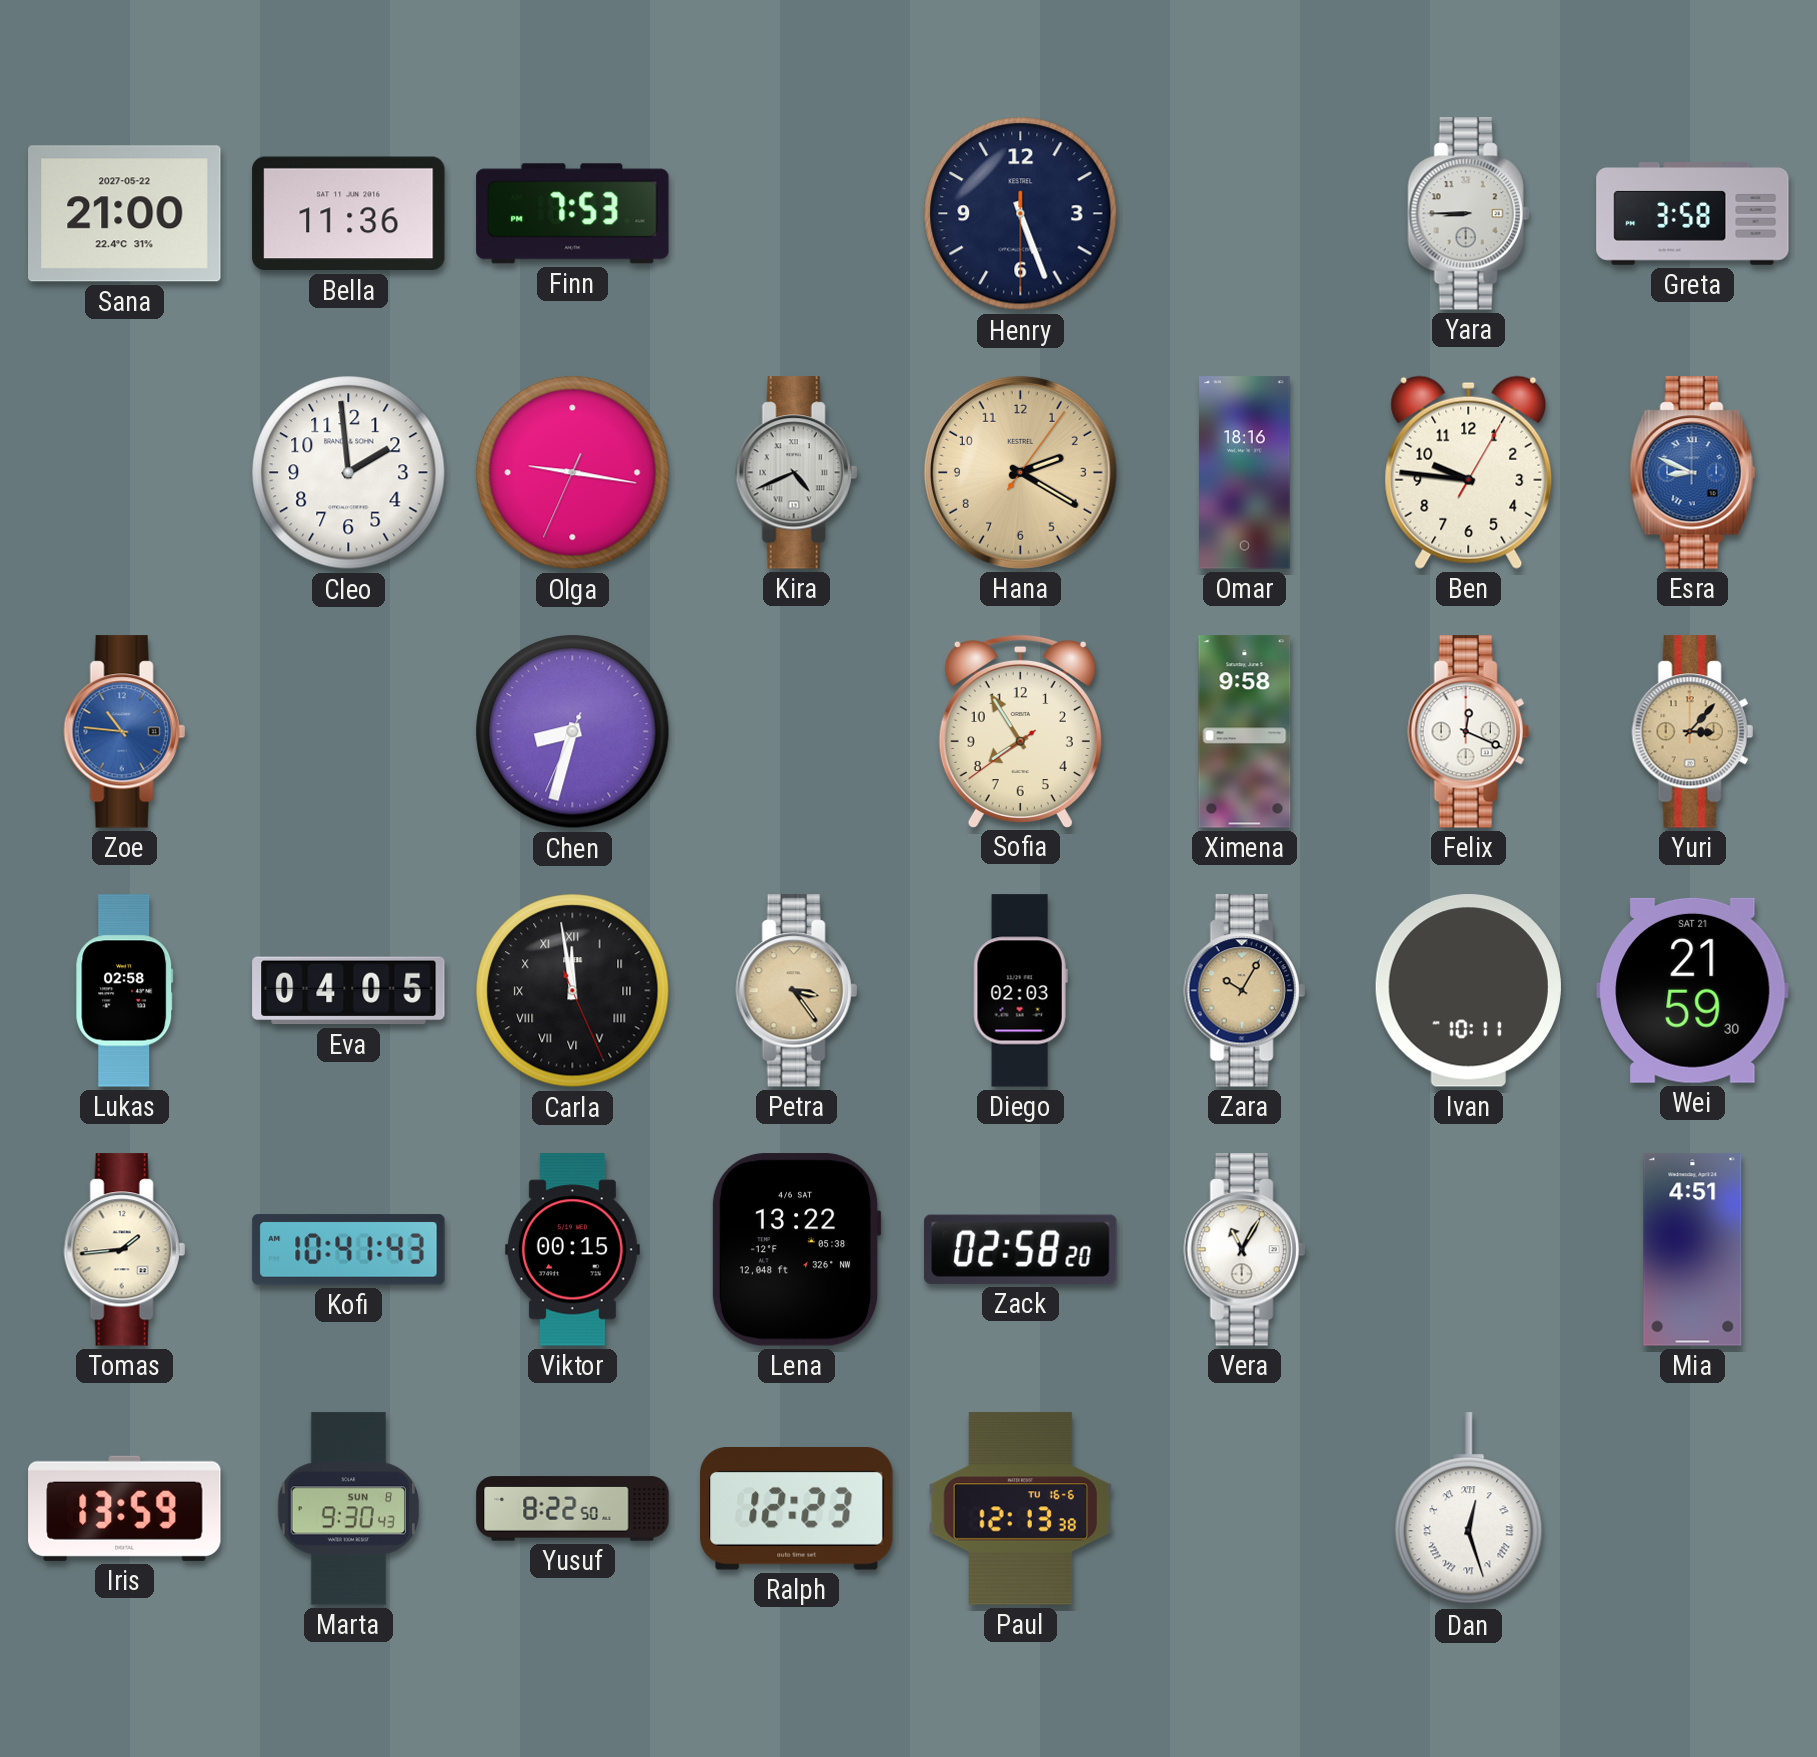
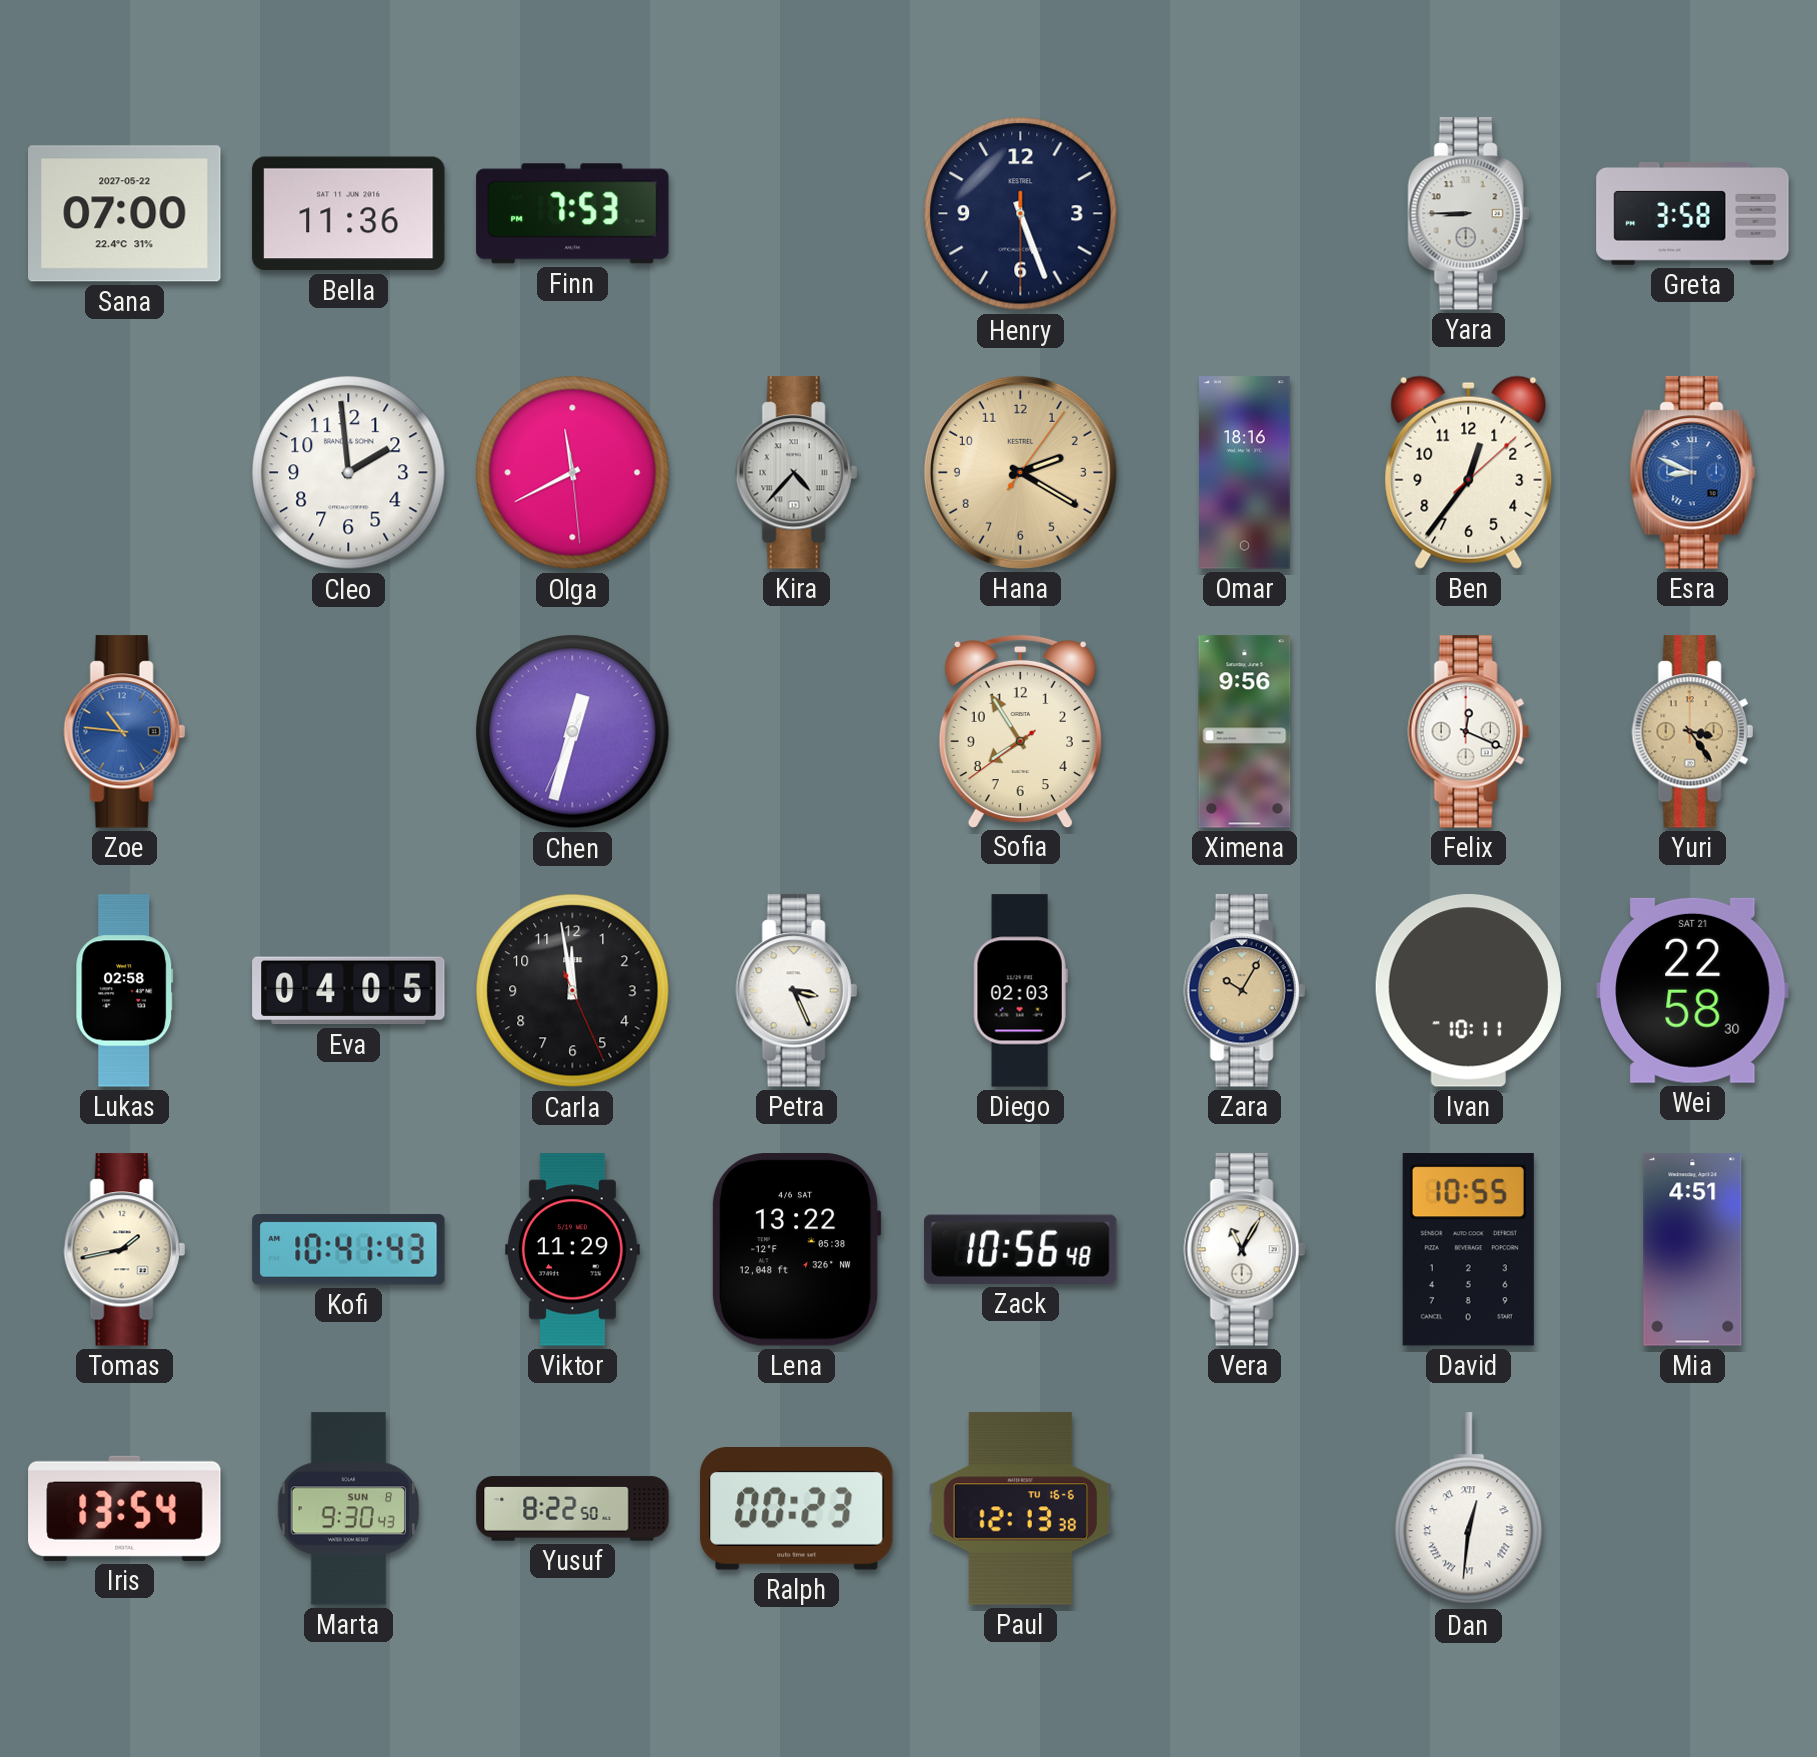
Sana: 21:00 -> 07:00 (125, 214)
Olga: 9:16 -> 11:40 (573, 473)
Kira: 4:41 -> 4:37 (796, 473)
Ben: 9:46 -> 12:36 (1469, 472)
Chen: 8:32 -> 12:32 (573, 732)
Ximena: 9:58 -> 9:56 (1245, 732)
Yuri: 3:07 -> 3:24 (1692, 732)
Carla numerals: Roman -> Arabic (573, 991)
Petra: 3:24 -> 3:26 (796, 991)
Petra dial: champagne -> white (796, 991)
Wei: 21:59 -> 22:58 (1693, 990)
Tomas: 1:44 -> 1:43 (124, 1250)
Viktor: 00:15 -> 11:29 (572, 1250)
Zack: 02:58 -> 10:56 (1021, 1249)
David: none -> 10:55 (1468, 1250)
Iris: 13:59 -> 13:54 (125, 1508)
Ralph: 12:23 -> 00:23 (797, 1509)
Dan: 12:27 -> 12:31 (1469, 1509)
